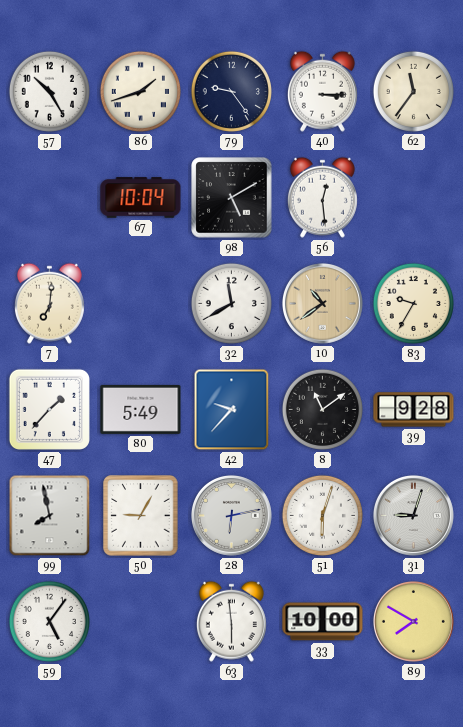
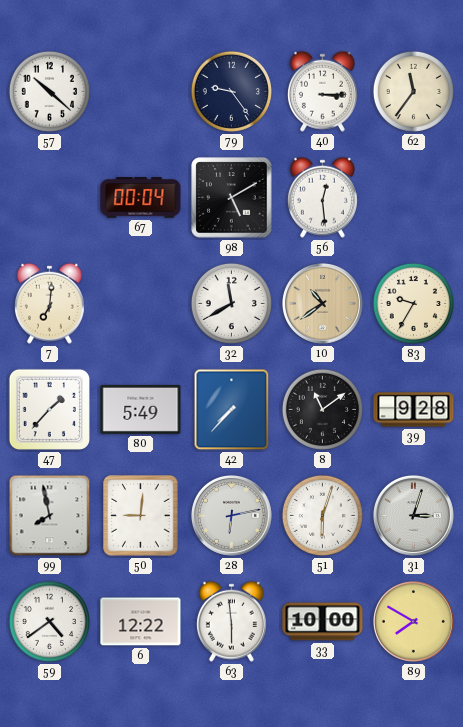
57: 10:25 -> 10:22 (49, 91)
86: 1:42 -> none (140, 91)
67: 10:04 -> 00:04 (141, 198)
42: 9:37 -> 7:37 (232, 410)
50: 9:05 -> 9:01 (141, 516)
31: 9:03 -> 3:03 (413, 515)
59: 5:06 -> 4:39 (49, 621)
6: none -> 12:22 (141, 622)
